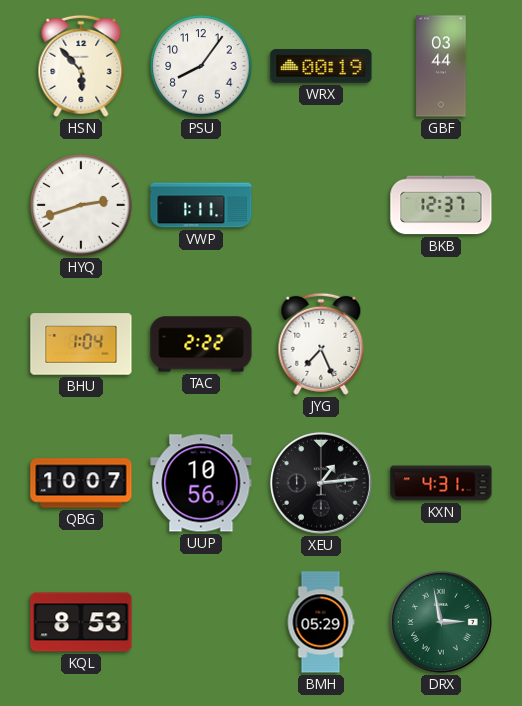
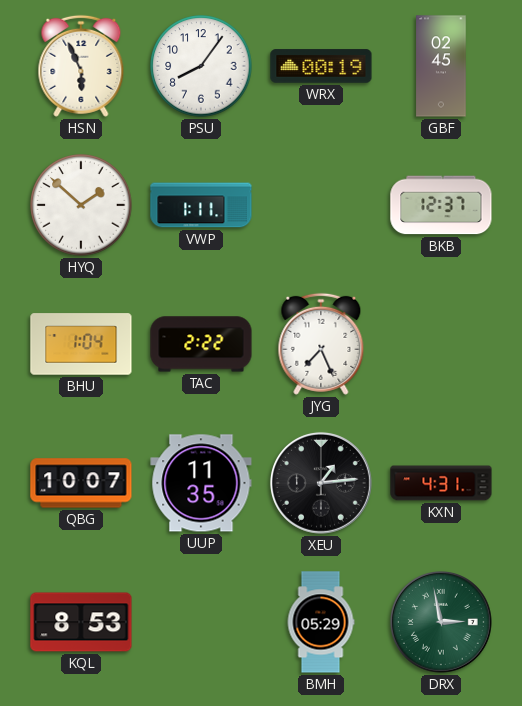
HSN: 5:53 -> 5:56 (81, 66)
GBF: 03:44 -> 02:45 (441, 66)
HYQ: 2:42 -> 1:52 (81, 205)
UUP: 10:56 -> 11:35 (201, 483)
